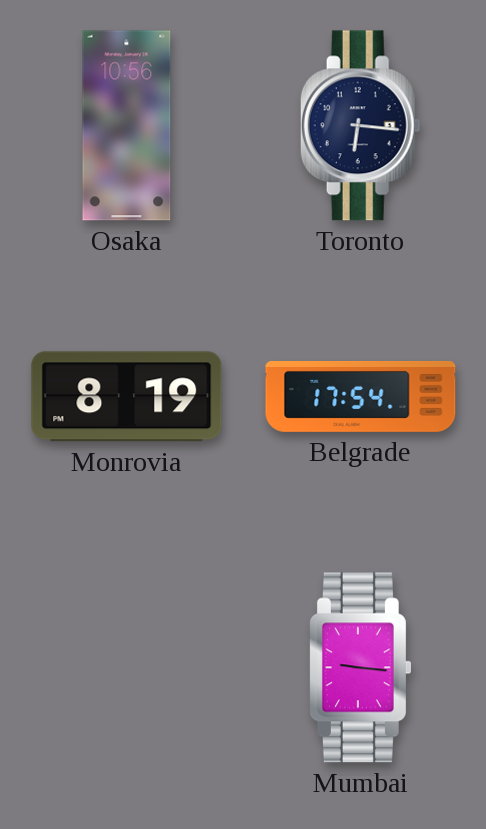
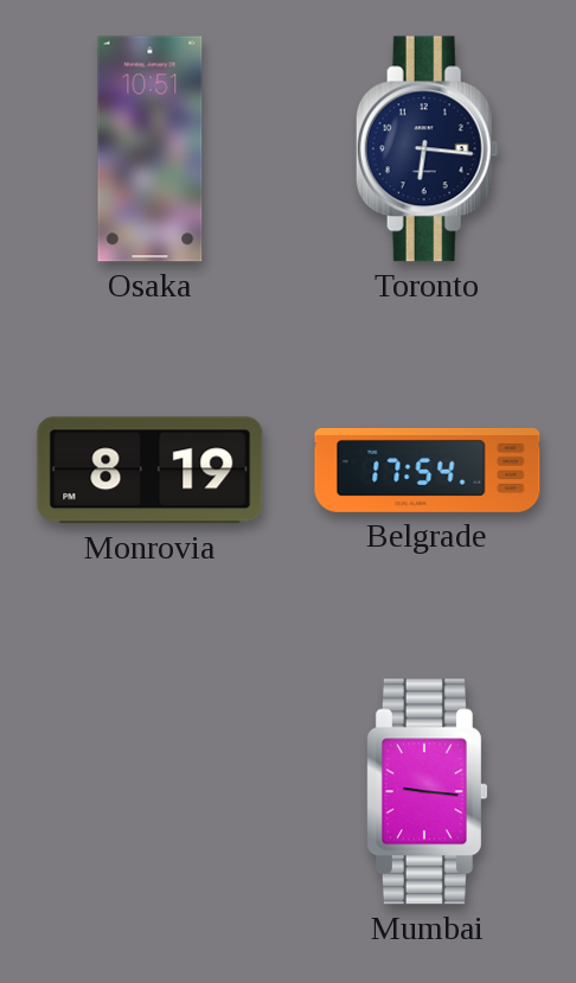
Osaka: 10:56 -> 10:51 (151, 149)
